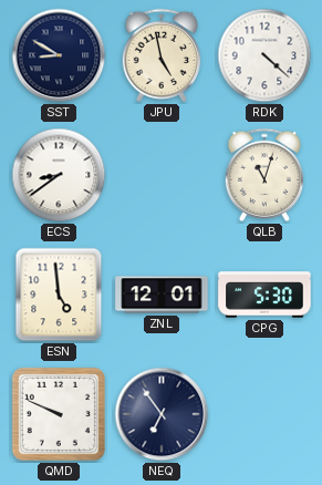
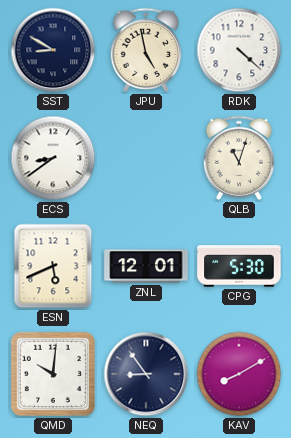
ESN: 4:59 -> 5:41 (53, 266)
QMD: 9:49 -> 10:01 (53, 374)
NEQ: 6:54 -> 8:54 (146, 374)
KAV: none -> 8:10 (239, 374)
